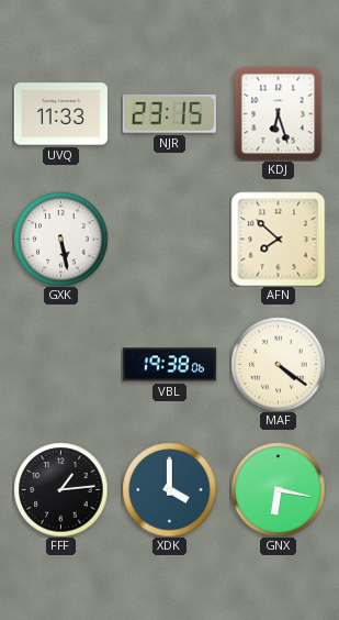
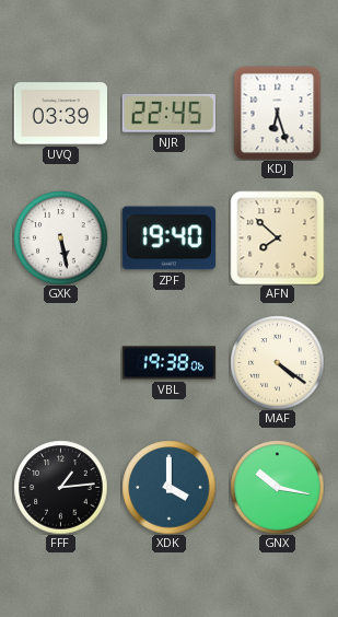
UVQ: 11:33 -> 03:39 (60, 114)
NJR: 23:15 -> 22:45 (168, 113)
ZPF: none -> 19:40 (168, 238)
GNX: 6:17 -> 10:17 (277, 487)
